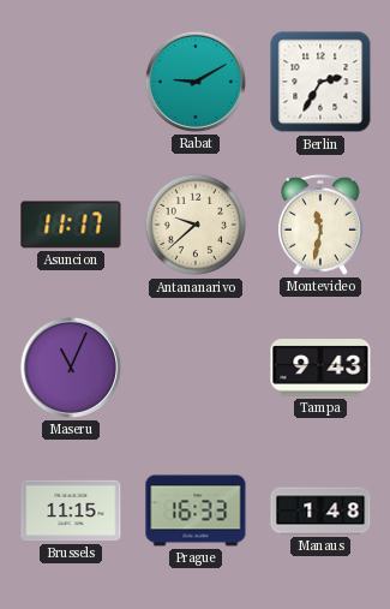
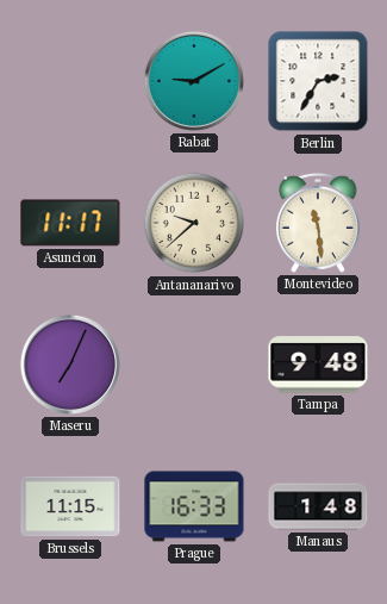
Montevideo: 11:32 -> 11:29 (318, 223)
Maseru: 11:04 -> 7:04 (70, 365)
Tampa: 9:43 -> 9:48 (318, 365)
